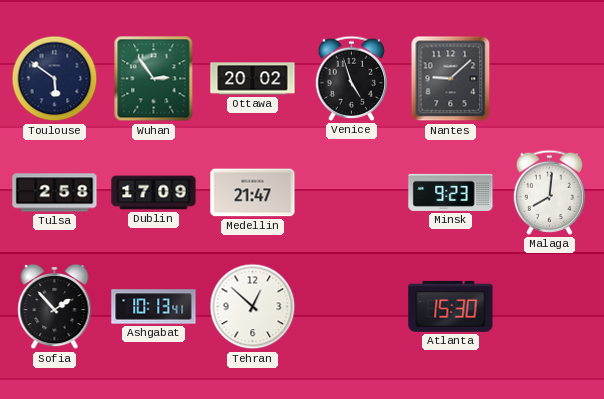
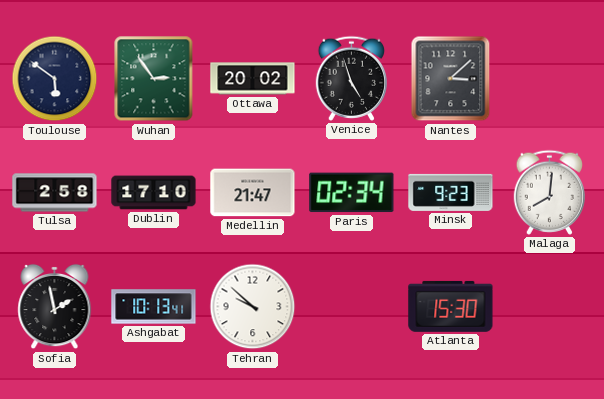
Nantes: 9:08 -> 3:08 (451, 79)
Dublin: 17:09 -> 17:10 (154, 193)
Paris: none -> 02:34 (352, 193)
Sofia: 1:53 -> 1:58 (55, 307)
Tehran: 12:52 -> 9:52 (253, 307)
